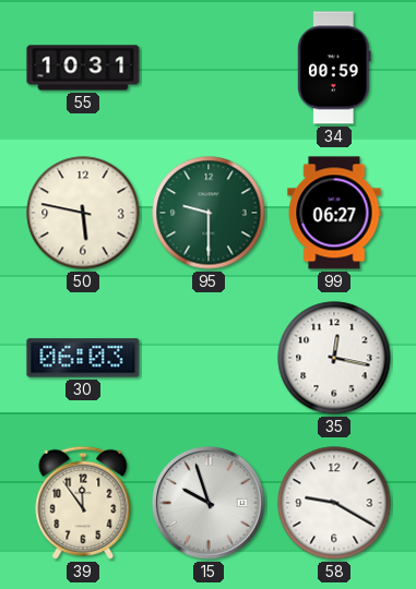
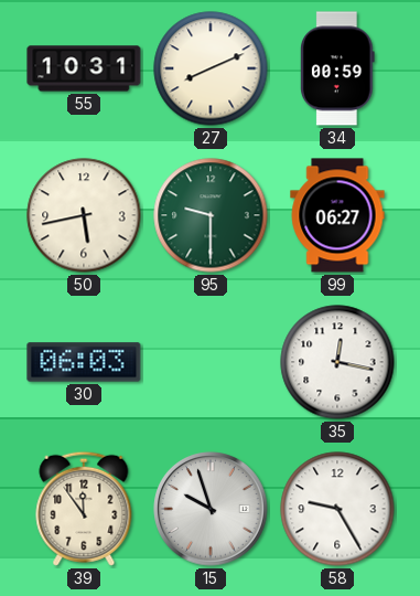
27: none -> 8:11 (211, 68)
50: 5:47 -> 5:43 (84, 215)
58: 9:20 -> 9:25 (337, 509)
